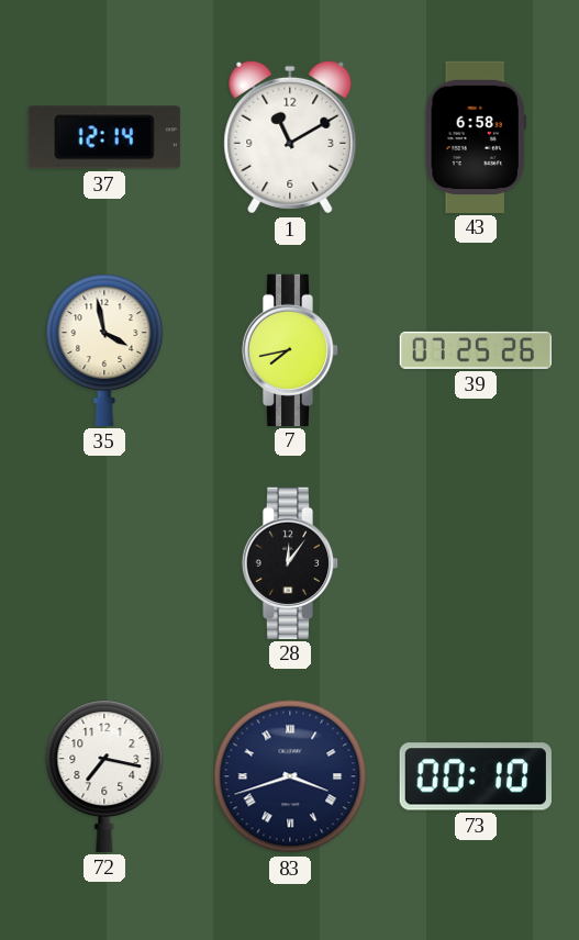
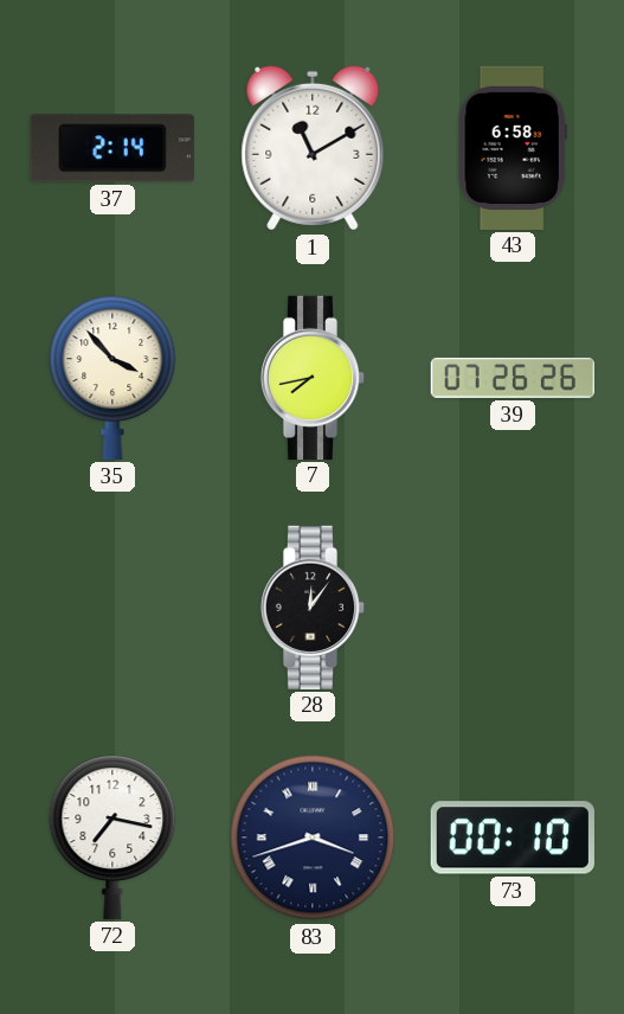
37: 12:14 -> 2:14 (112, 148)
35: 3:58 -> 3:53 (112, 378)
39: 07:25 -> 07:26 (512, 378)
